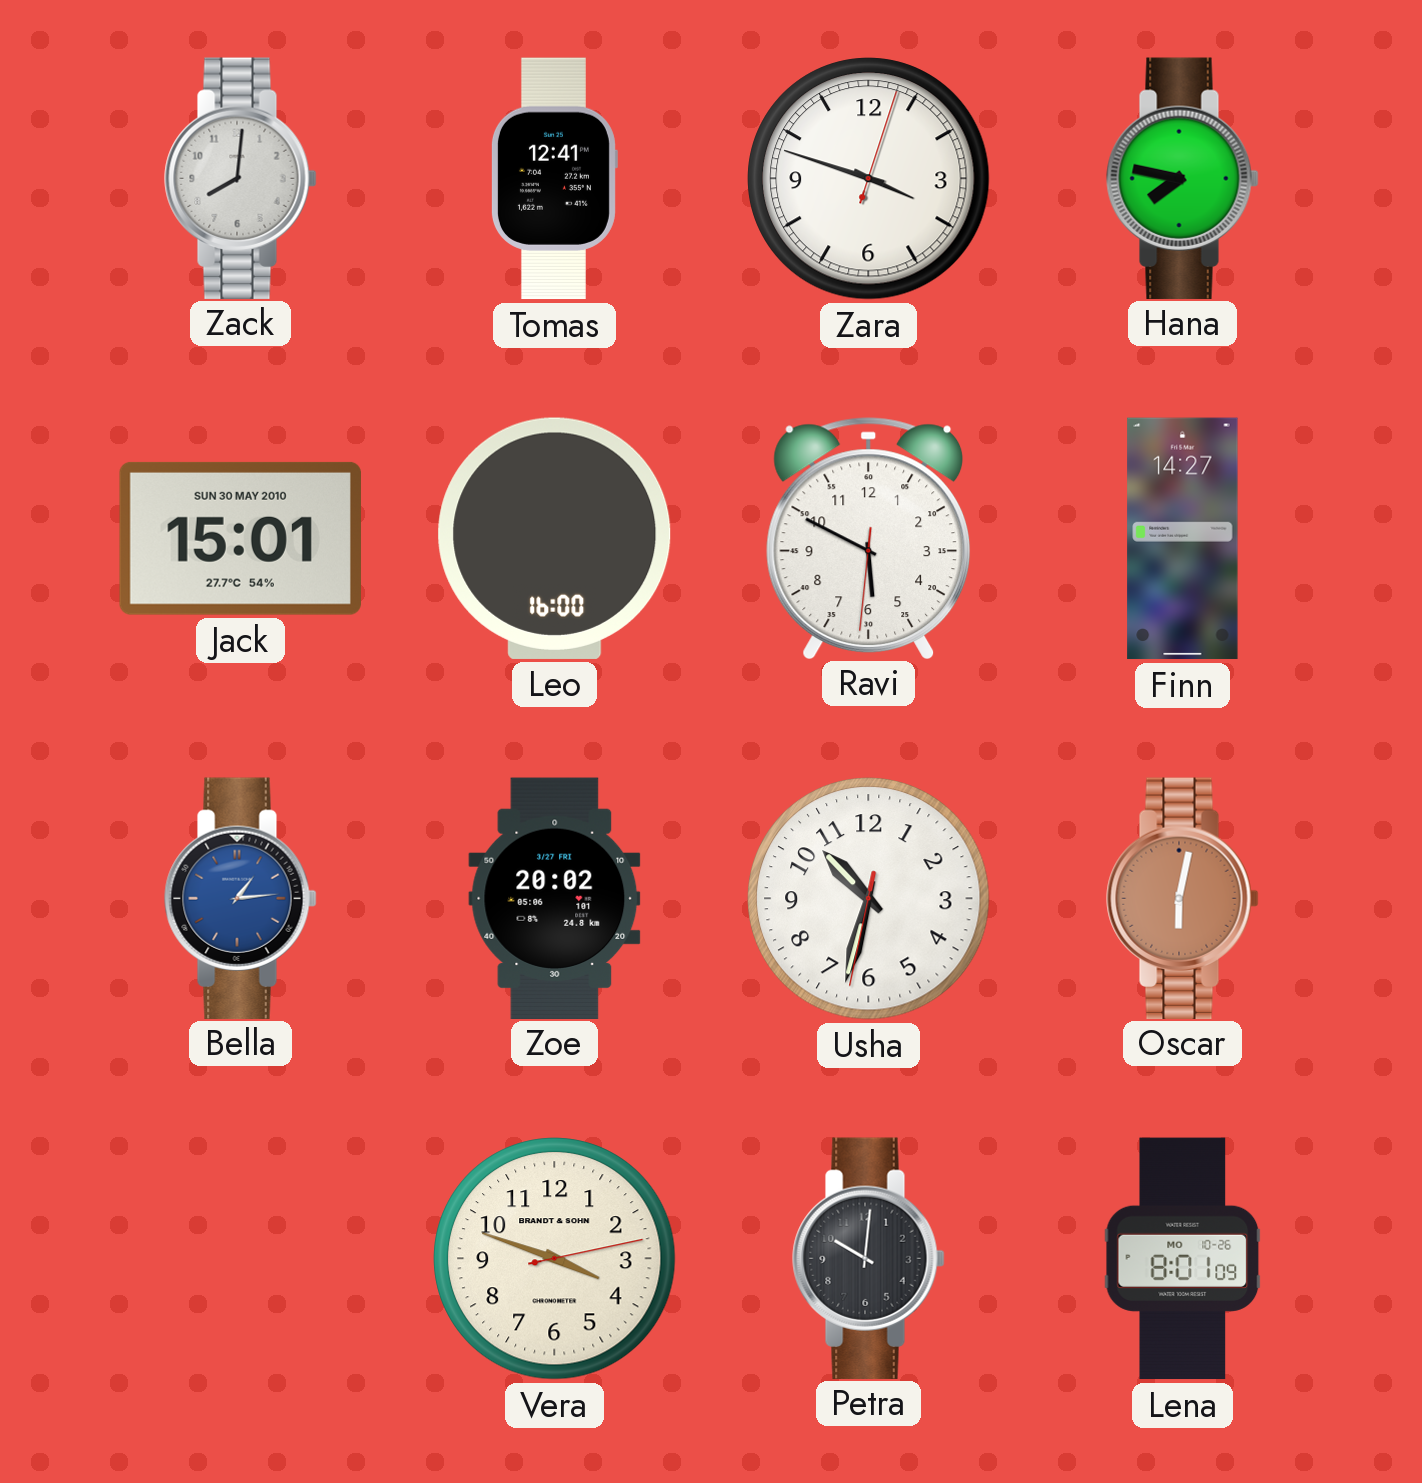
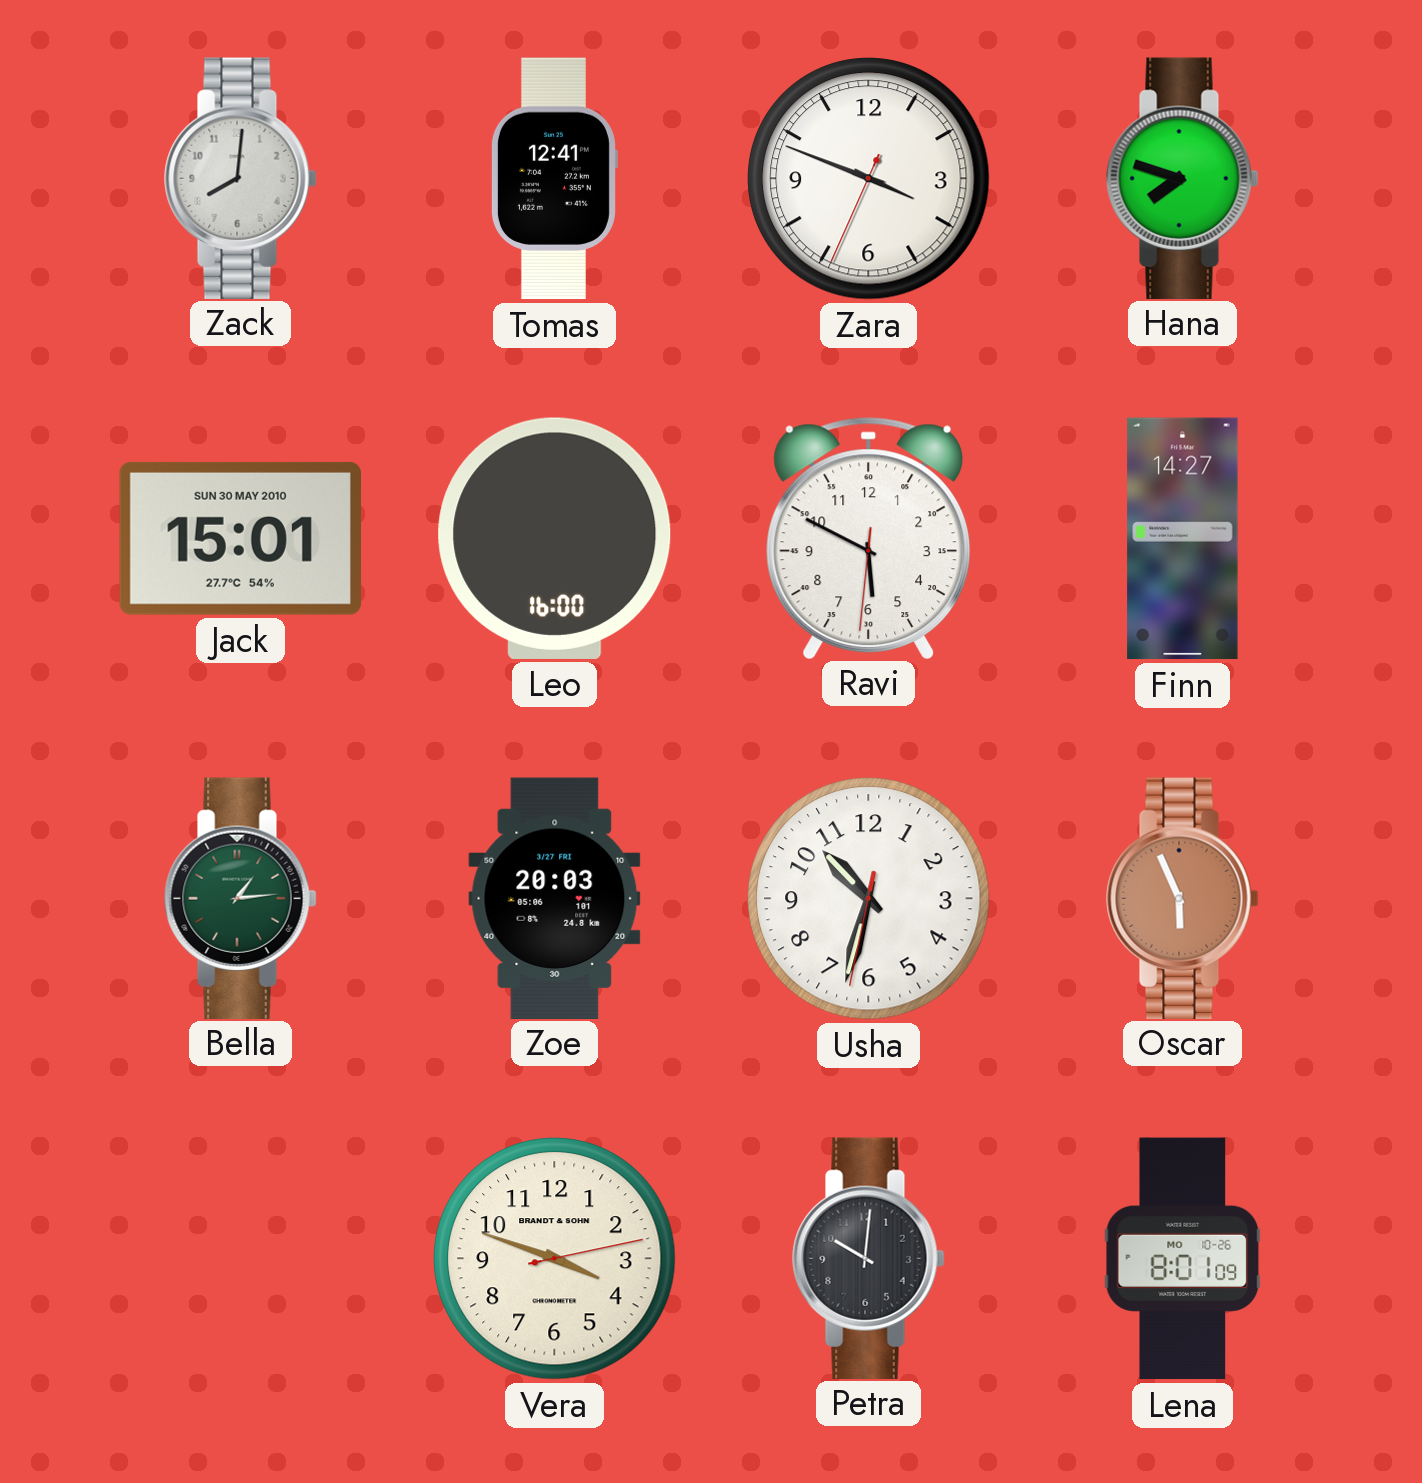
Zara: 3:48:03 -> 3:48:34 (869, 179)
Hana: 7:47 -> 7:48 (1183, 178)
Bella dial: blue -> green (241, 898)
Zoe: 20:02 -> 20:03 (555, 898)
Oscar: 6:02 -> 5:56 (1183, 898)
